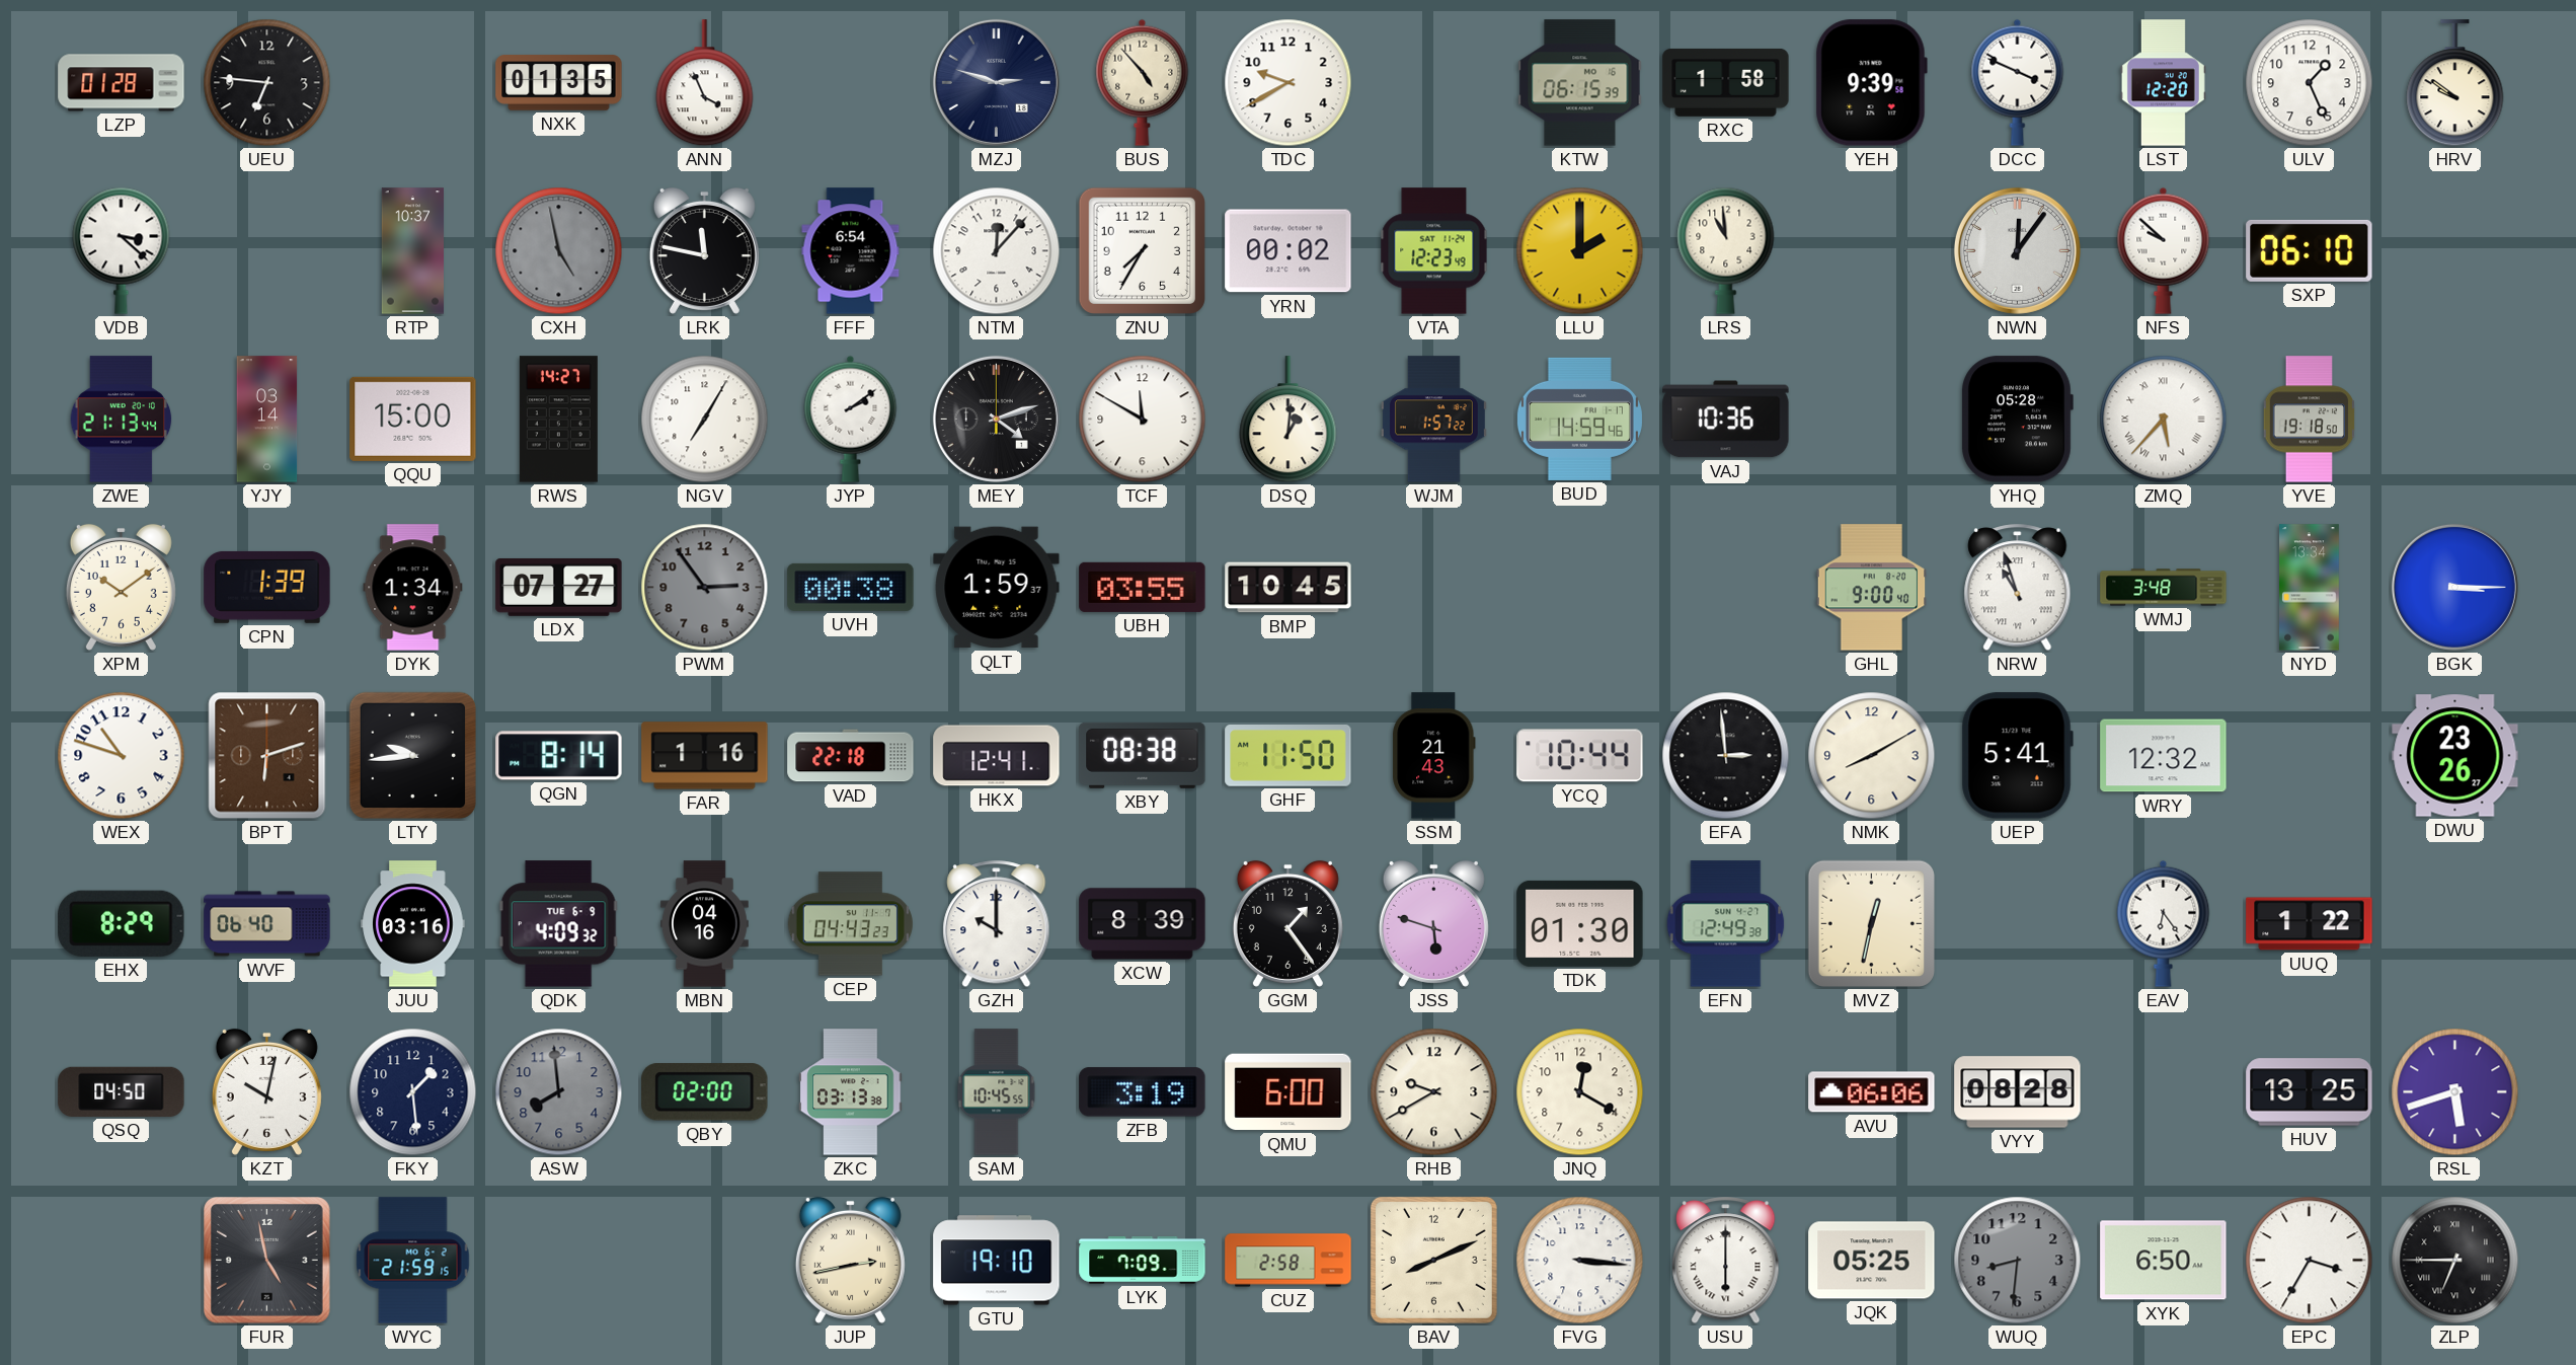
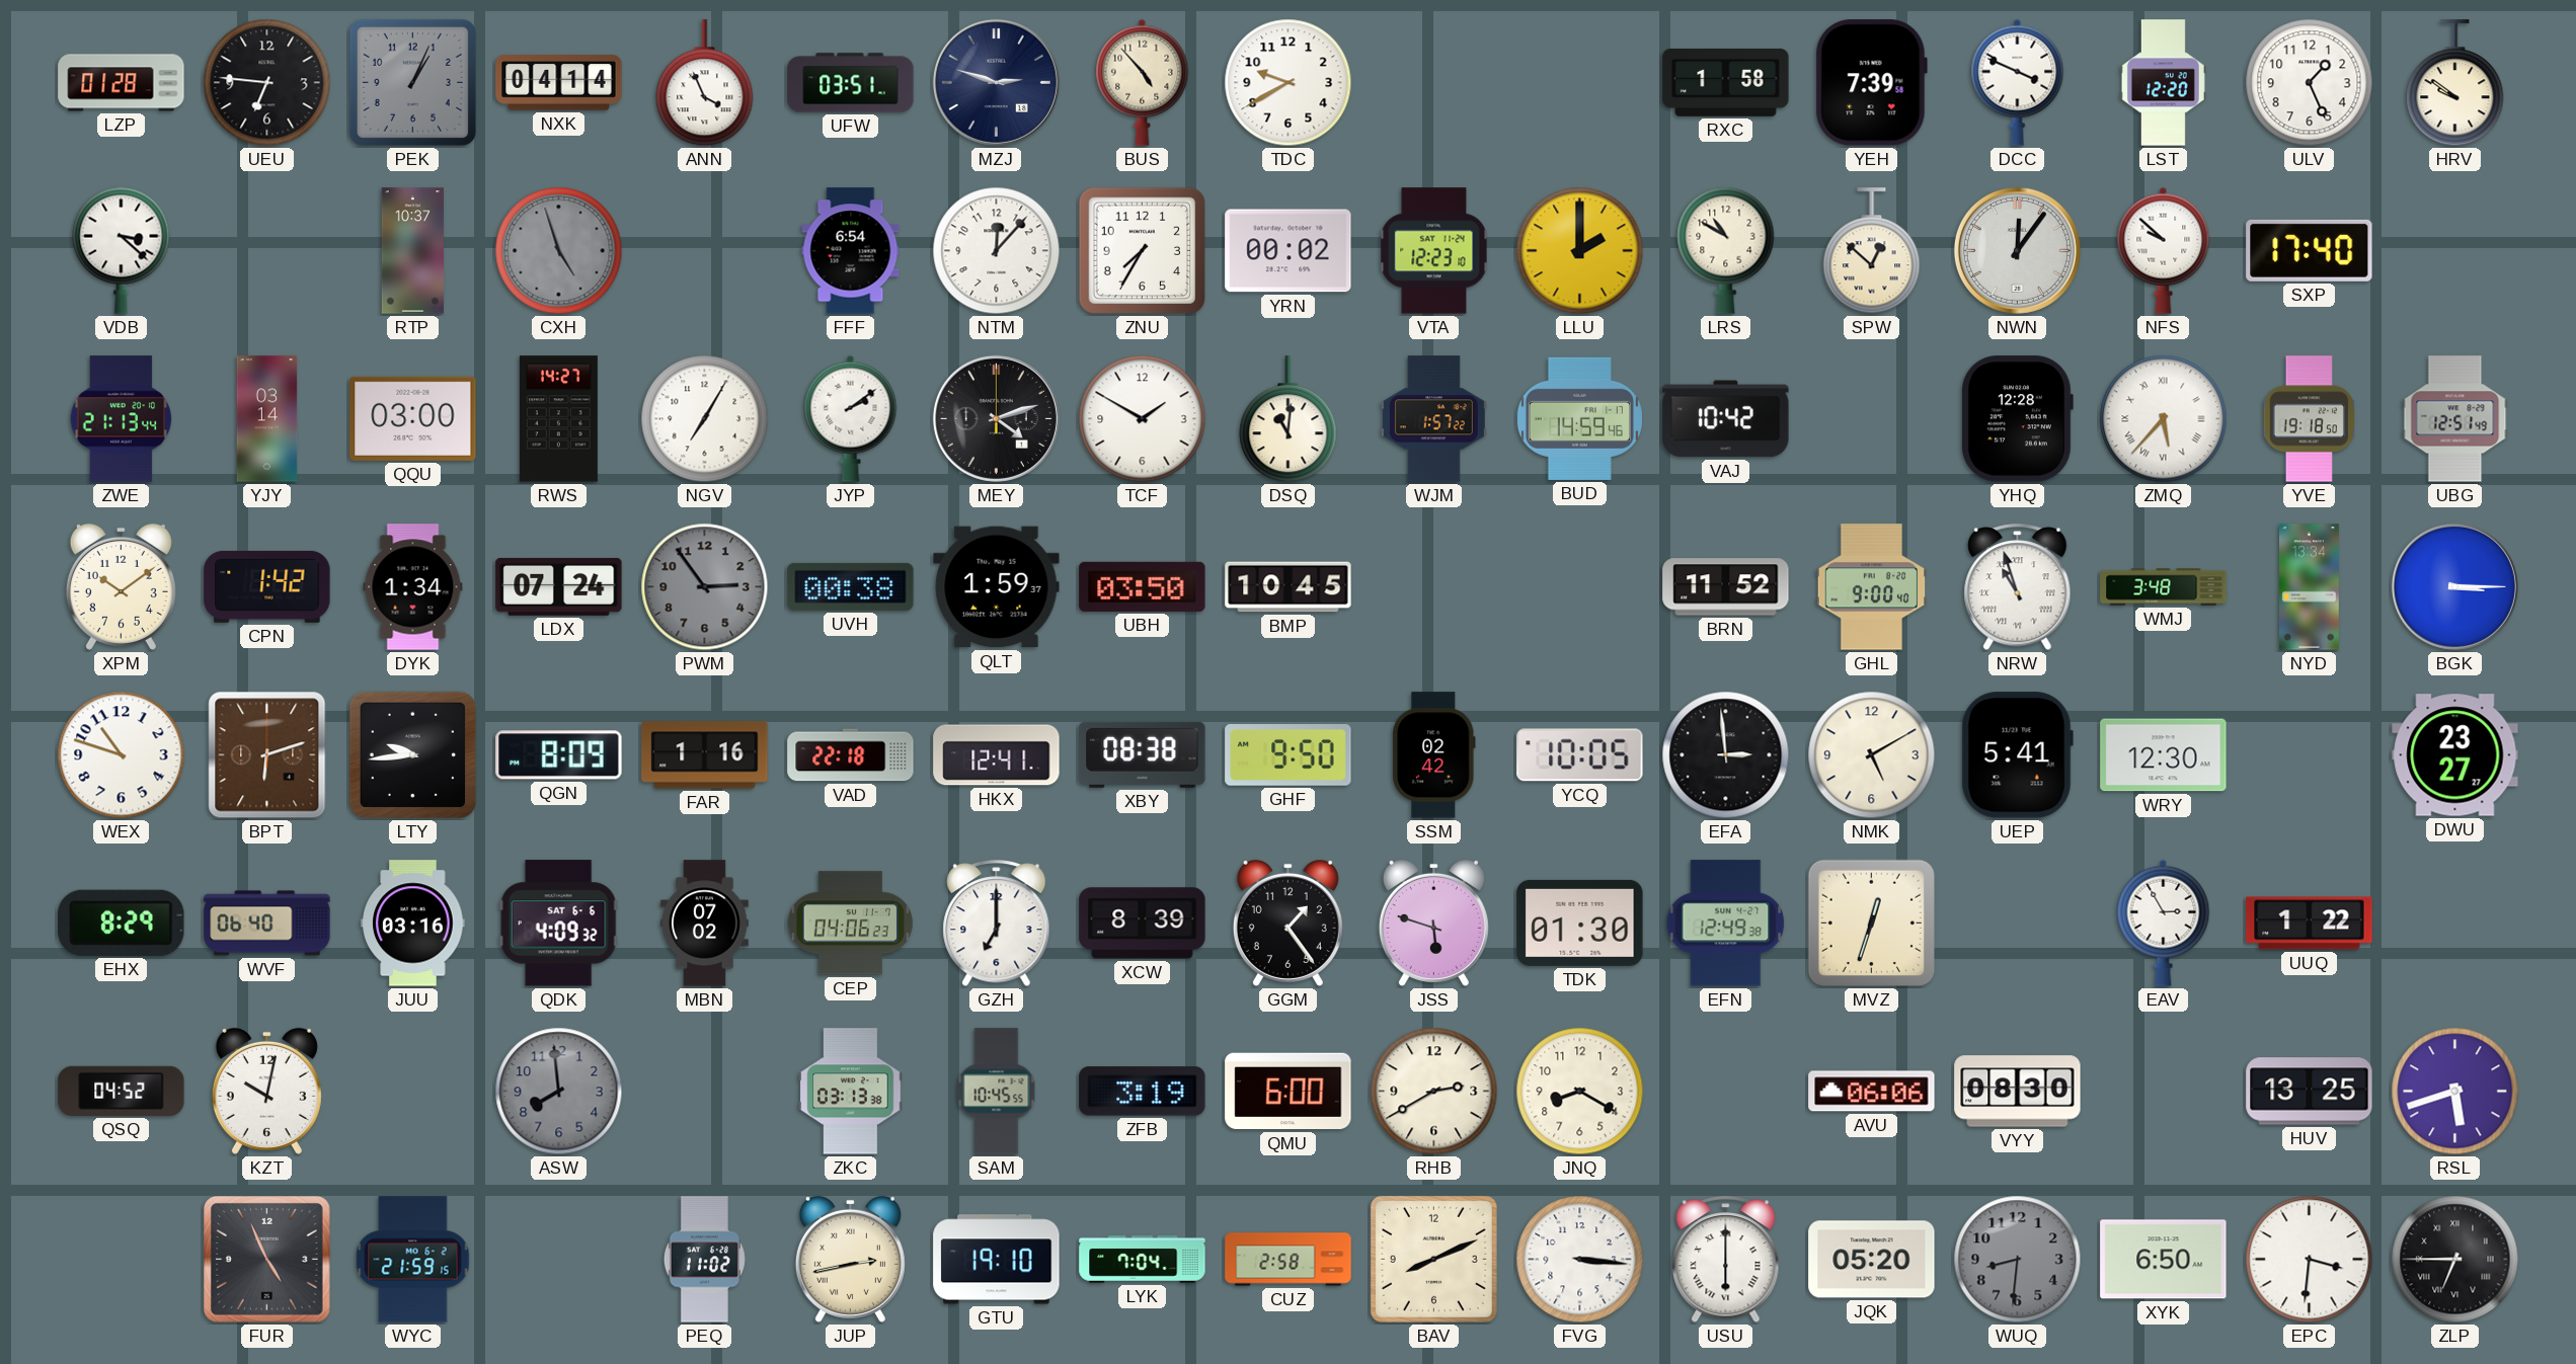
PEK: none -> 1:04 (412, 82)
NXK: 01:35 -> 04:14 (559, 83)
UFW: none -> 03:51 (851, 83)
KTW: 06:15 -> none (1580, 83)
YEH: 9:39 -> 7:39 (1871, 83)
CXH: 4:58 -> 4:57 (559, 251)
LRK: 11:47 -> none (704, 250)
VTA: 12:23:49 -> 12:23:10 (1434, 251)
LRS: 10:59 -> 10:50 (1726, 250)
SPW: none -> 12:52 (1872, 251)
SXP: 06:10 -> 17:40 (2310, 250)
QQU: 15:00 -> 03:00 (413, 418)
TCF: 11:50 -> 1:50 (1143, 419)
DSQ: 1:01 -> 11:01 (1289, 419)
VAJ: 10:36 -> 10:42 (1726, 419)
YHQ: 05:28 -> 12:28 (2017, 419)
UBG: none -> 12:51 (2455, 419)
CPN: 1:39 -> 1:42 (267, 586)
LDX: 07:27 -> 07:24 (559, 586)
UBH: 03:55 -> 03:50 (1143, 586)
BRN: none -> 11:52 (1726, 587)
QGN: 8:14 -> 8:09 (559, 755)
GHF: 11:50 -> 9:50 (1289, 755)
SSM: 21:43 -> 02:42 (1434, 755)
YCQ: 10:44 -> 10:05 (1580, 755)
NMK: 8:10 -> 5:10 (1872, 755)
WRY: 12:32 -> 12:30 (2164, 755)
DWU: 23:26 -> 23:27 (2455, 755)
QDK date: TUE 6-9 -> SAT 6-6 (558, 924)
MBN: 04:16 -> 07:02 (705, 924)
CEP: 04:43 -> 04:06 (850, 924)
GZH: 10:00 -> 7:00 (997, 924)
MVZ: 12:32 -> 12:33 (1871, 922)
EAV: 6:24 -> 2:55 (2164, 922)
QSQ: 04:50 -> 04:52 (122, 1091)
FKY: 1:29 -> none (413, 1092)
QBY: 02:00 -> none (705, 1092)
RHB: 9:40 -> 2:40 (1434, 1092)
JNQ: 12:20 -> 8:20 (1580, 1092)
VYY: 08:28 -> 08:30 (2018, 1092)
FUR: 4:58 -> 4:56 (267, 1260)
PEQ: none -> 11:02 (704, 1260)
LYK: 7:09 -> 7:04 (1143, 1260)
JQK: 05:25 -> 05:20 (1872, 1260)
EPC: 3:35 -> 3:31 (2310, 1260)
